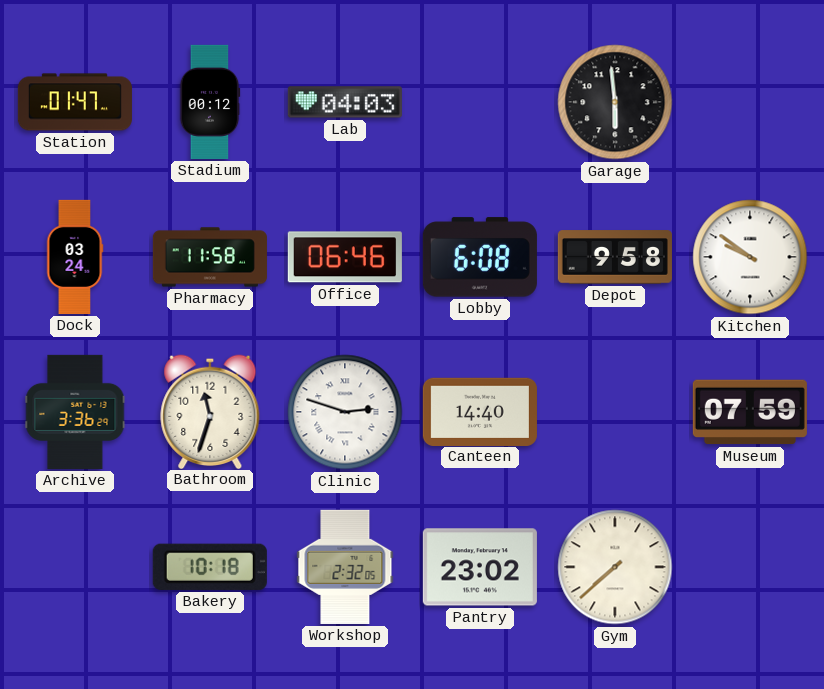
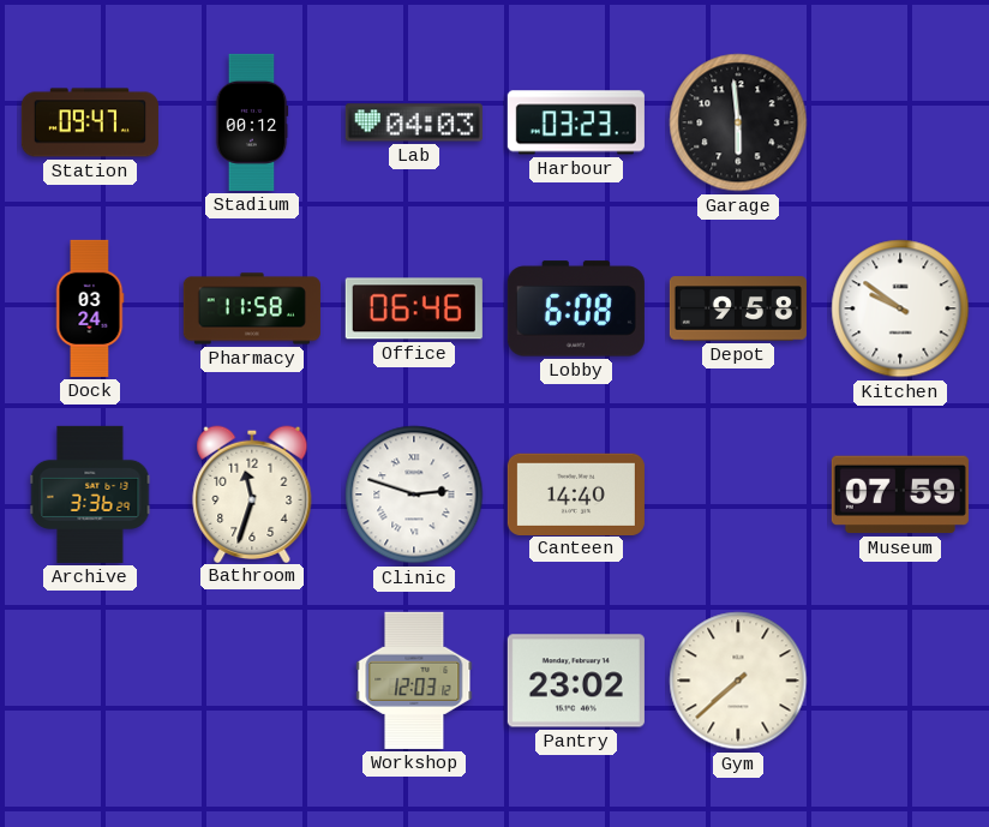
Station: 01:47 -> 09:47 (90, 122)
Harbour: none -> 03:23 (576, 122)
Bakery: 10:18 -> none (210, 567)
Workshop: 2:32 -> 12:03 (414, 681)
